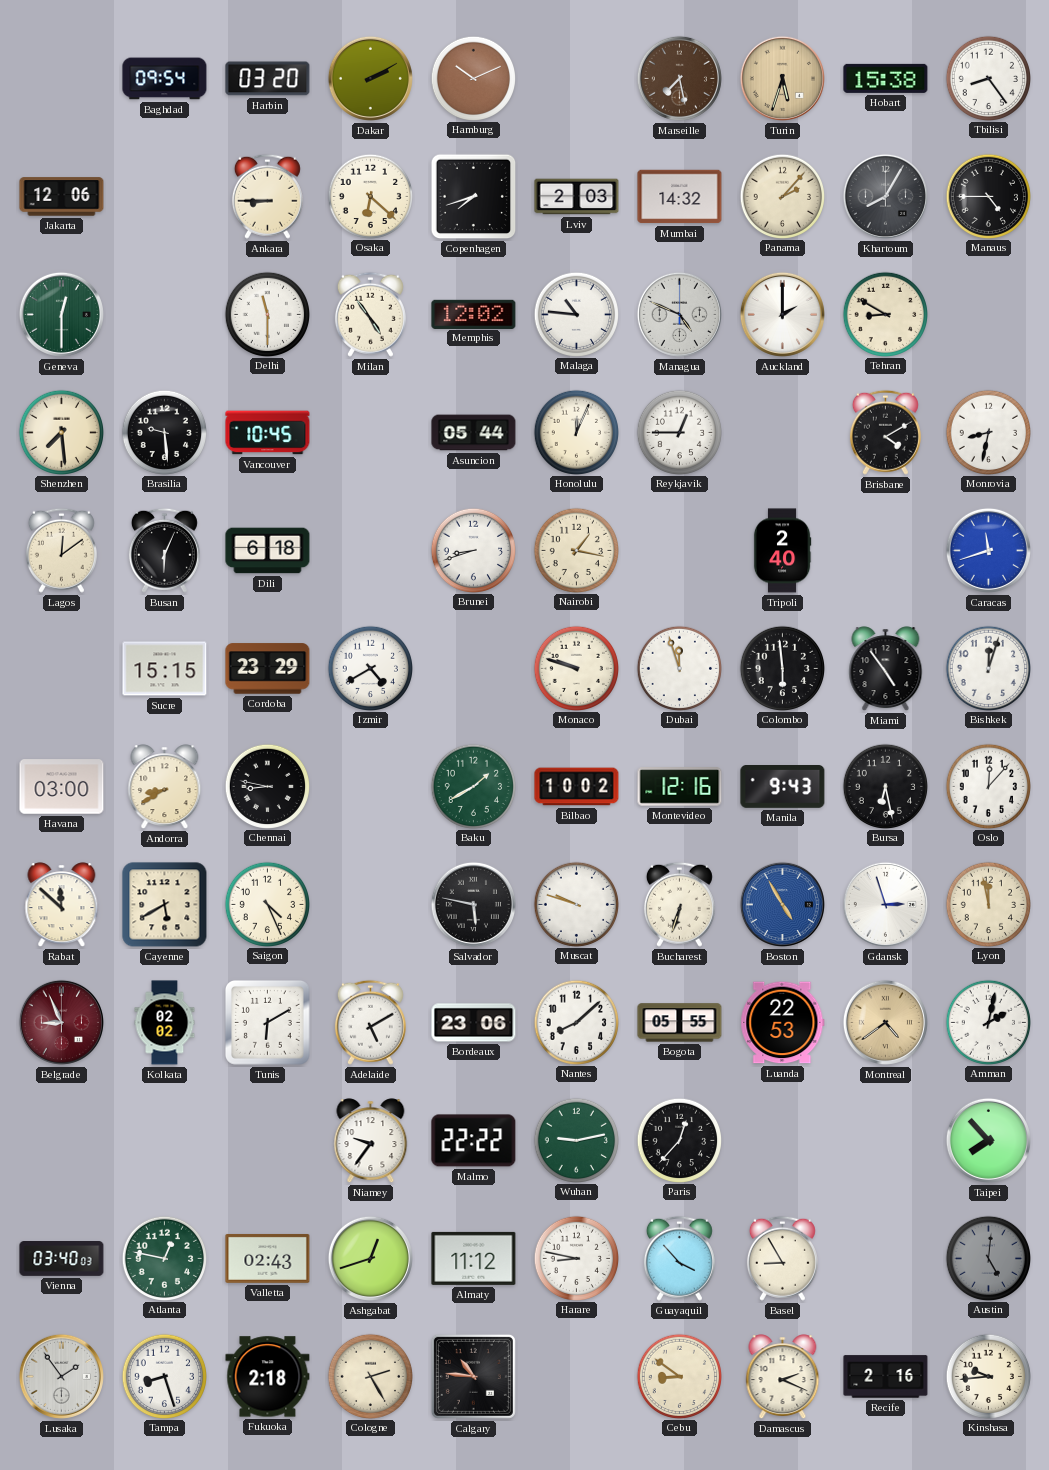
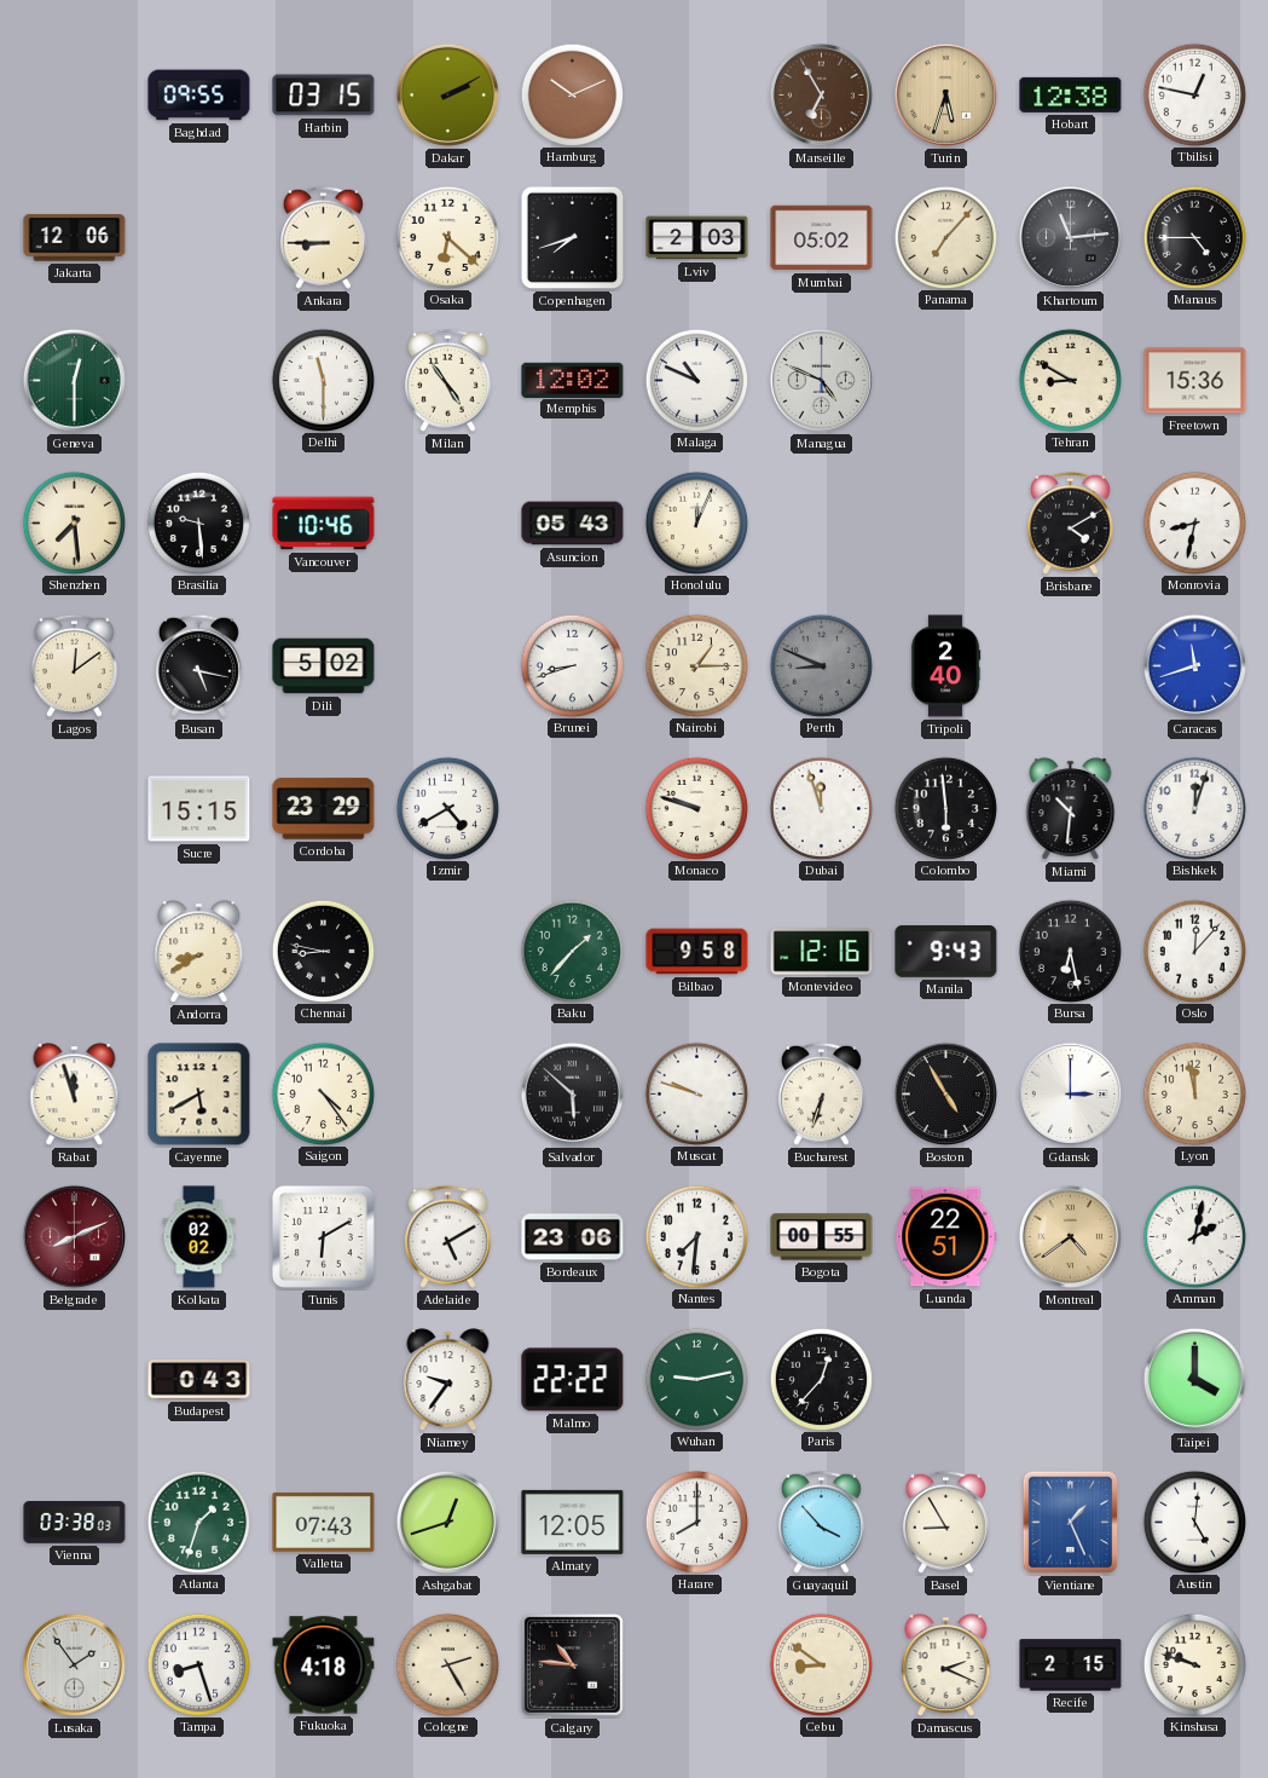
Baghdad: 09:54 -> 09:55 (199, 96)
Harbin: 03:20 -> 03:15 (324, 96)
Marseille: 7:28 -> 6:55 (821, 94)
Hobart: 15:38 -> 12:38 (1071, 94)
Tbilisi: 8:24 -> 12:47 (1194, 94)
Mumbai: 14:32 -> 05:02 (822, 238)
Panama: 2:07 -> 7:07 (945, 237)
Khartoum: 8:05 -> 11:14 (1070, 237)
Malaga: 10:46 -> 10:49 (696, 380)
Auckland: 2:00 -> none (782, 314)
Freetown: none -> 15:36 (1195, 381)
Vancouver: 10:45 -> 10:46 (324, 524)
Asuncion: 05:44 -> 05:43 (573, 524)
Reykjavik: 12:45 -> none (679, 432)
Busan: 6:04 -> 5:17 (198, 665)
Dili: 6:18 -> 5:02 (324, 666)
Nairobi: 1:17 -> 1:15 (696, 665)
Perth: none -> 8:49 (821, 665)
Miami: 4:54 -> 10:31 (1071, 809)
Havana: 03:00 -> none (62, 787)
Baku: 1:40 -> 1:37 (572, 951)
Bilbao: 10:02 -> 9:58 (697, 952)
Rabat: 11:52 -> 11:57 (75, 1095)
Saigon: 4:26 -> 4:24 (323, 1093)
Salvador: 5:47 -> 5:52 (572, 1093)
Boston dial: blue -> black (945, 1093)
Gdansk: 2:57 -> 3:00 (1070, 1093)
Belgrade: 8:56 -> 8:11 (74, 1236)
Nantes: 8:08 -> 7:31 (696, 1236)
Bogota: 05:55 -> 00:55 (822, 1237)
Luanda: 22:53 -> 22:51 (946, 1237)
Budapest: none -> 0:43 (199, 1380)
Taipei: 7:53 -> 4:00 (1194, 1379)
Vienna: 03:40 -> 03:38 (75, 1523)
Atlanta: 12:47 -> 1:33 (198, 1522)
Valletta: 02:43 -> 07:43 (324, 1522)
Almaty: 11:12 -> 12:05 (573, 1522)
Harare: 8:47 -> 8:00 (696, 1522)
Vientiane: none -> 1:26 (1071, 1523)
Austin dial: grey -> white (1194, 1522)
Fukuoka: 2:18 -> 4:18 (324, 1666)
Recife: 2:16 -> 2:15 (1071, 1666)
Kinshasa: 9:44 -> 9:48 (1194, 1664)
